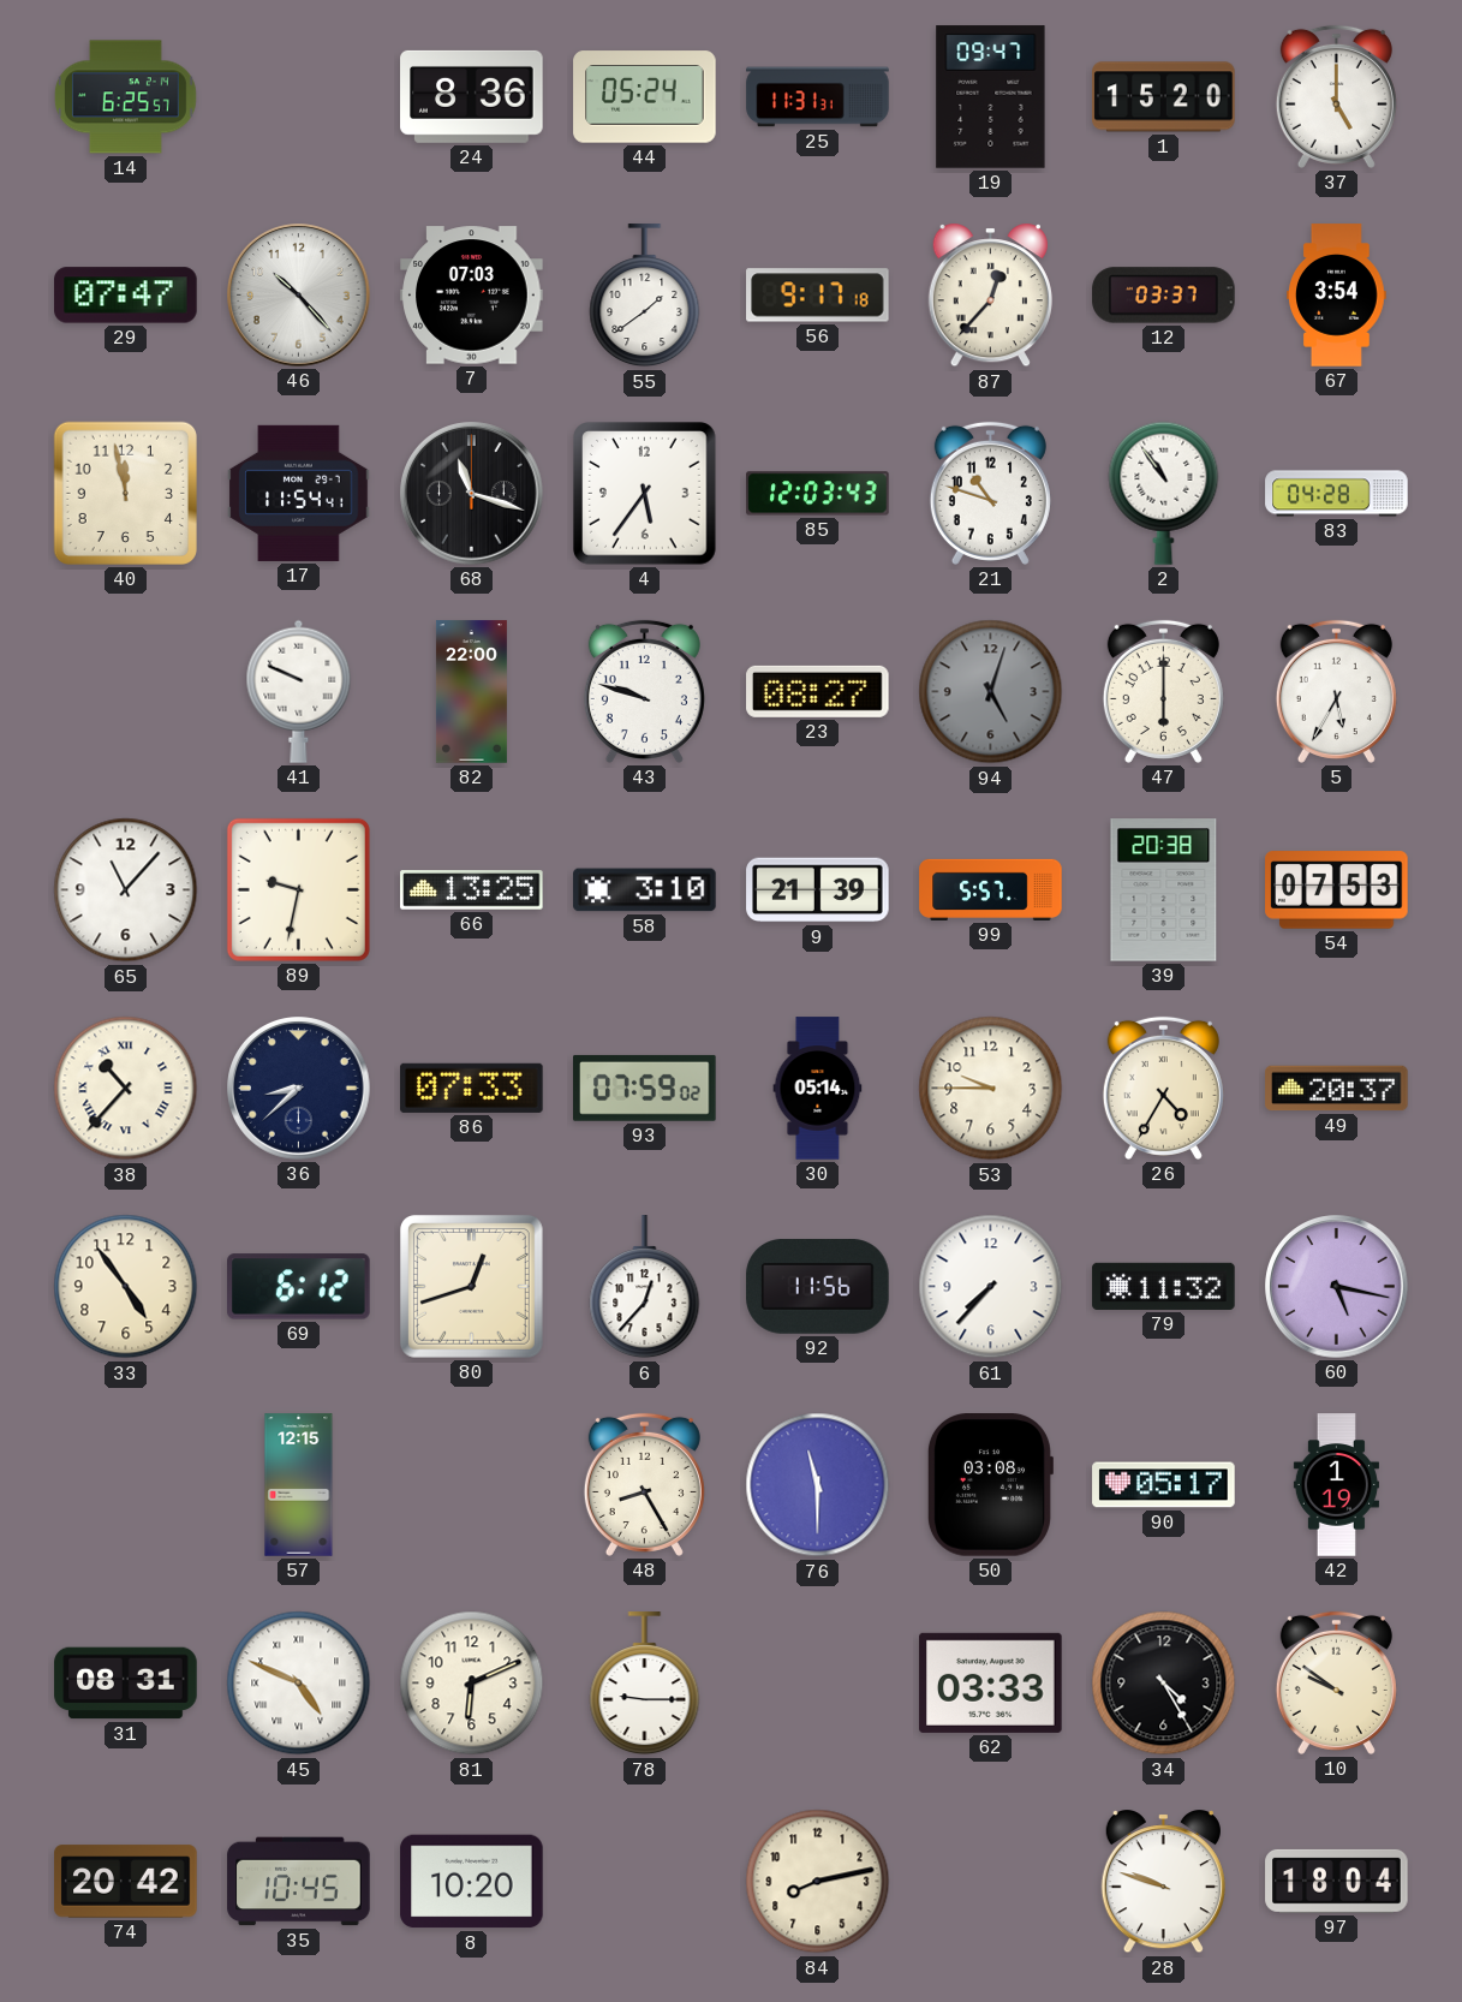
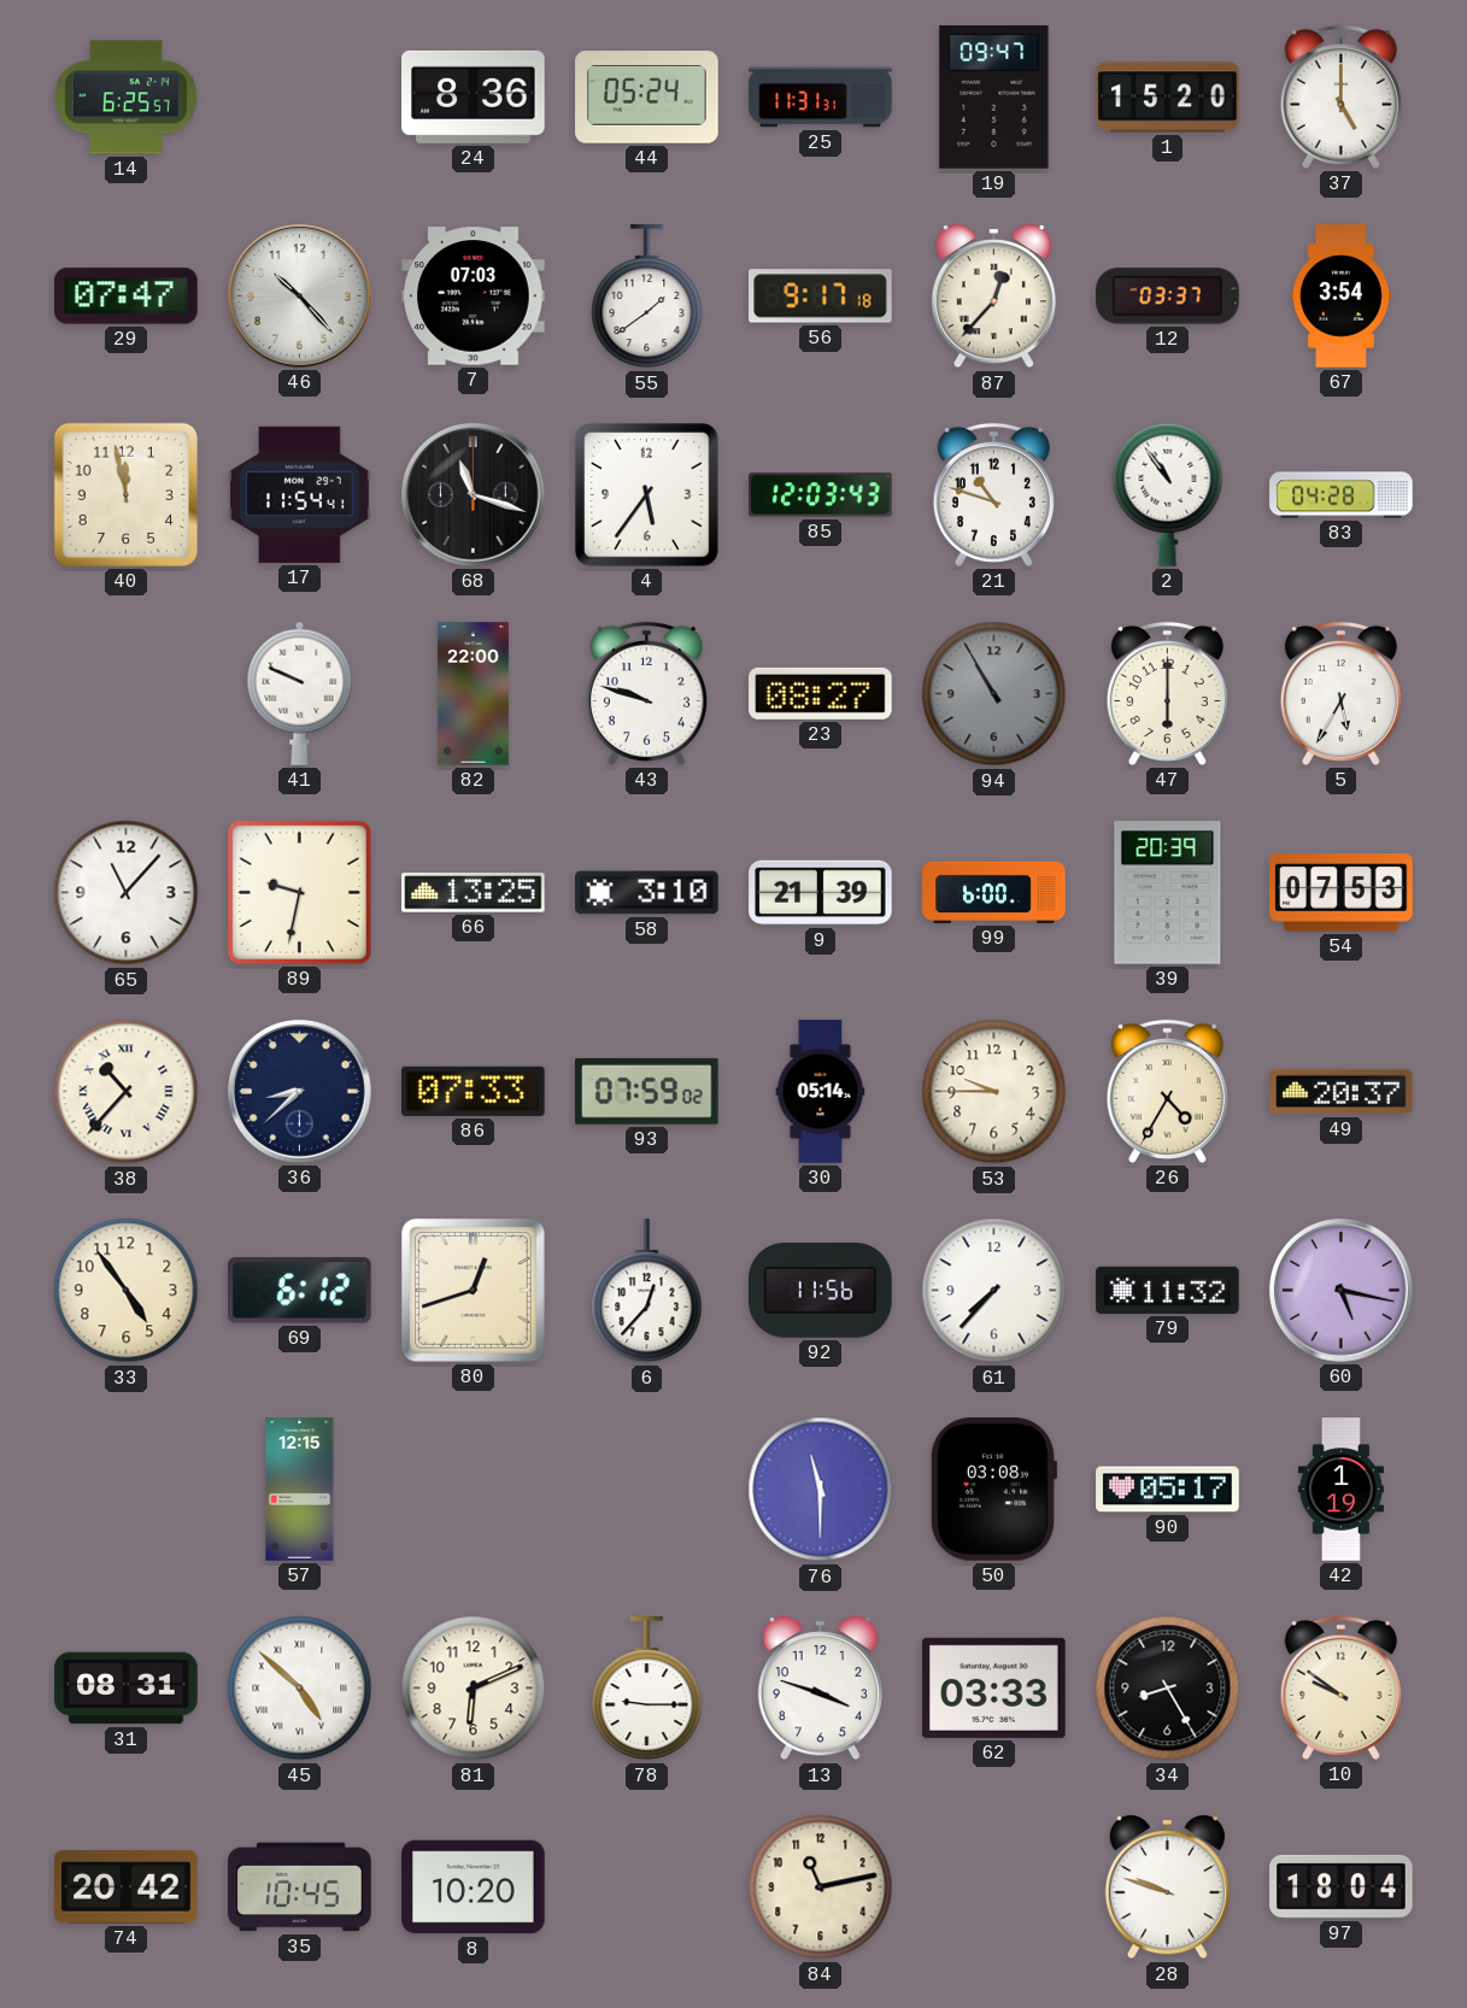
94: 5:03 -> 10:55 (994, 694)
99: 5:57 -> 6:00 (994, 892)
39: 20:38 -> 20:39 (1168, 893)
48: 8:25 -> none (644, 1484)
45: 4:49 -> 4:52 (300, 1689)
13: none -> 3:48 (820, 1689)
34: 4:25 -> 8:25 (1168, 1689)
84: 8:13 -> 11:13 (821, 1887)
